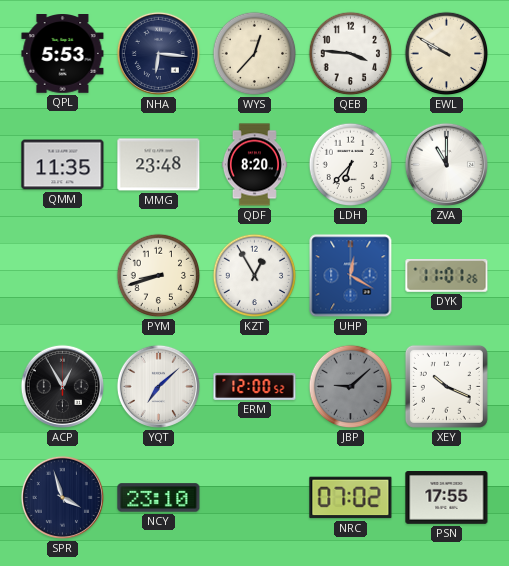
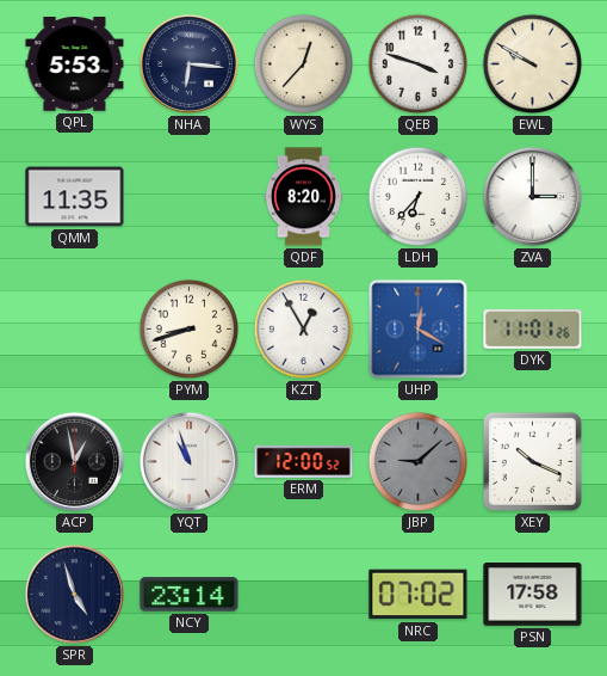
QEB: 3:46 -> 3:48 (419, 64)
MMG: 23:48 -> none (159, 165)
ZVA: 11:00 -> 3:00 (532, 196)
ACP: 12:55 -> 12:58 (74, 461)
YQT: 7:08 -> 10:57 (188, 461)
SPR: 3:57 -> 4:57 (74, 594)
NCY: 23:10 -> 23:14 (190, 595)
PSN: 17:55 -> 17:58 (533, 595)
